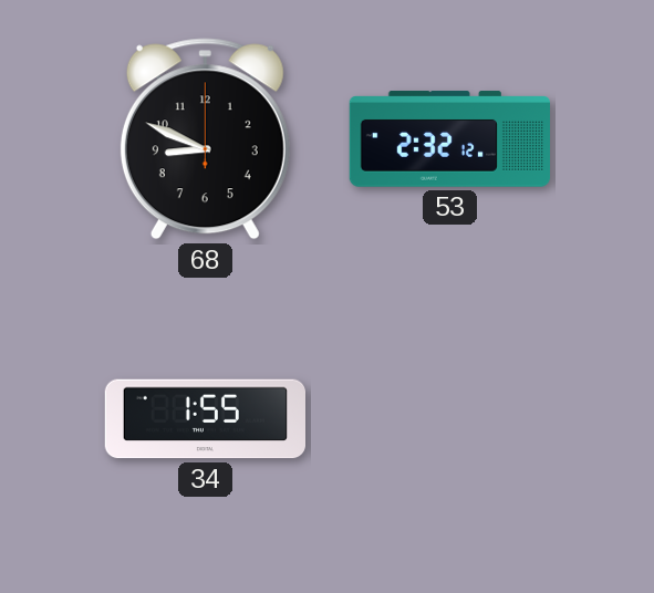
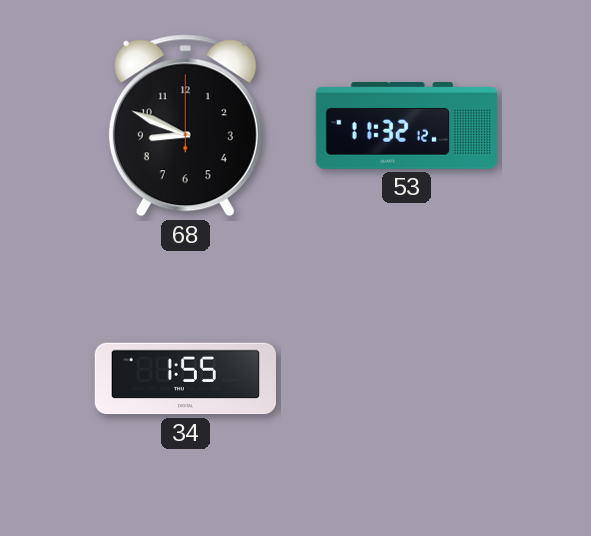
53: 2:32 -> 11:32 (406, 126)
